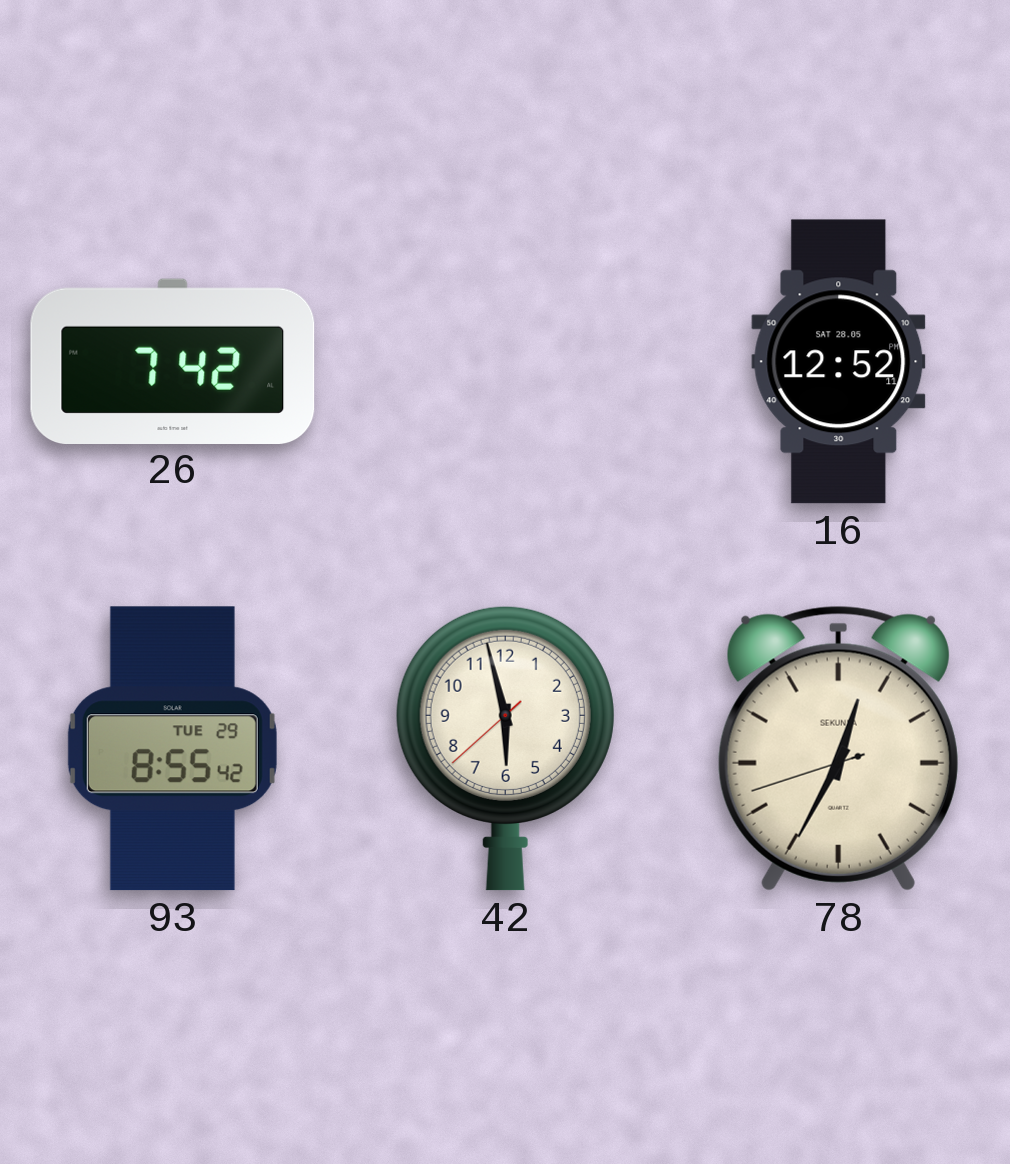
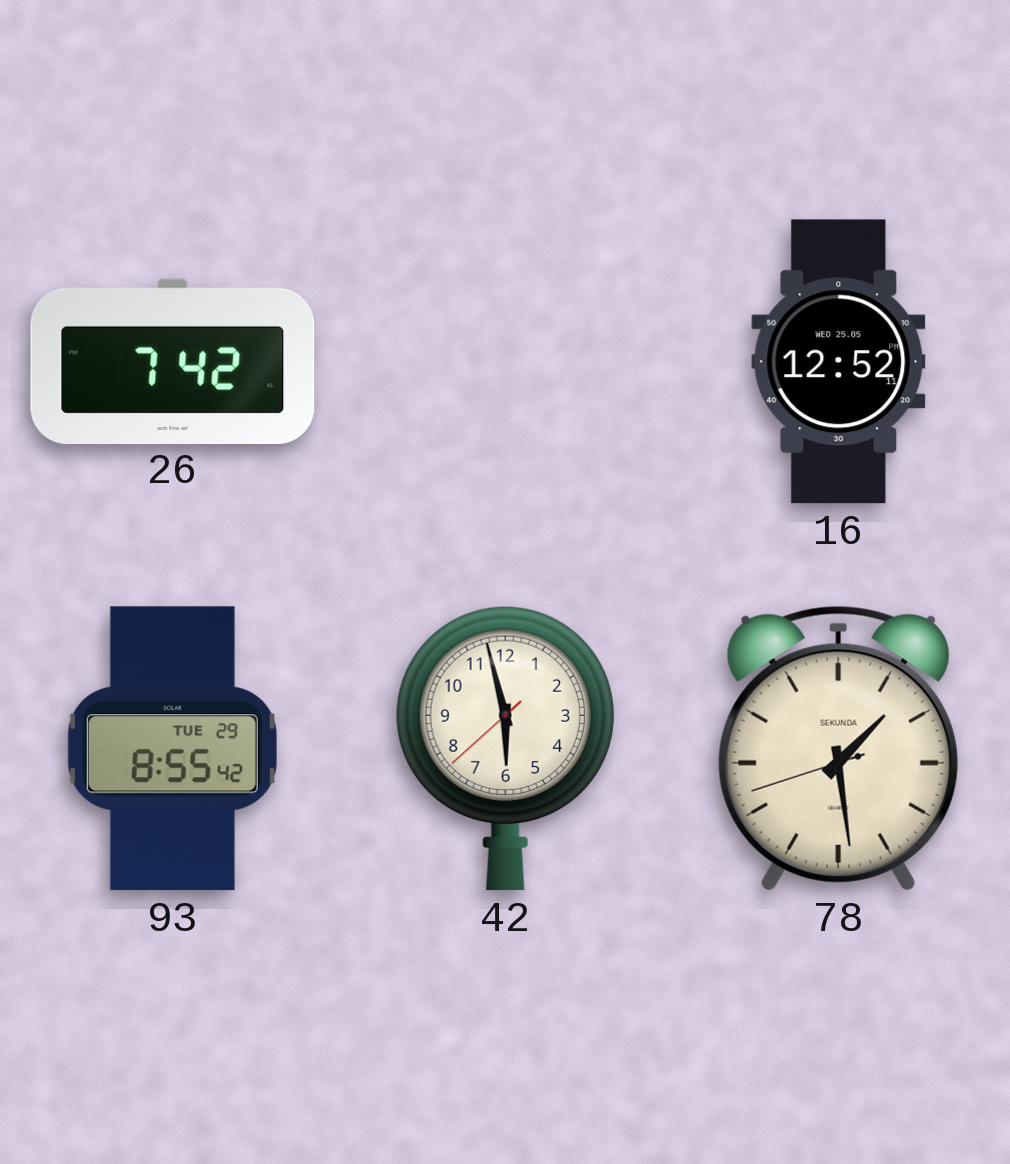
16 date: SAT 28.05 -> WED 25.05 (839, 362)
78: 12:34 -> 1:28 (838, 748)
